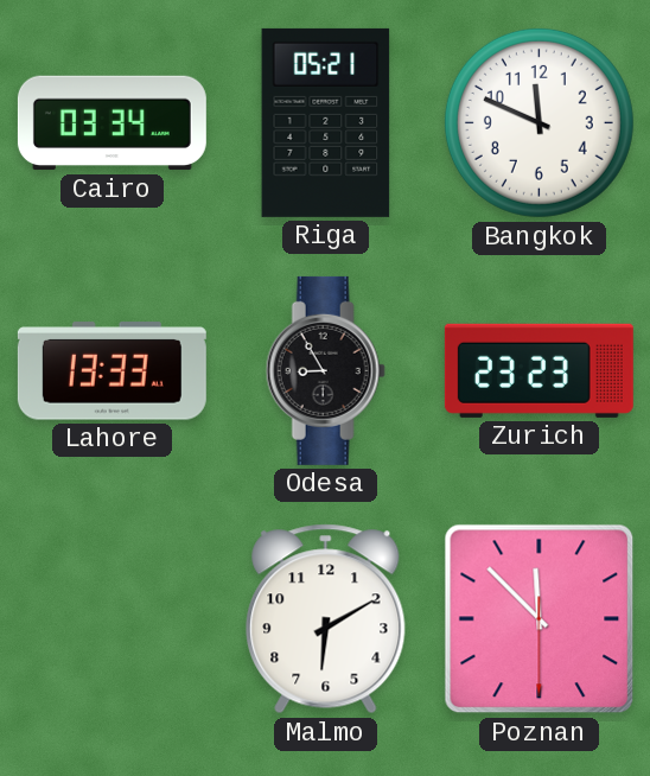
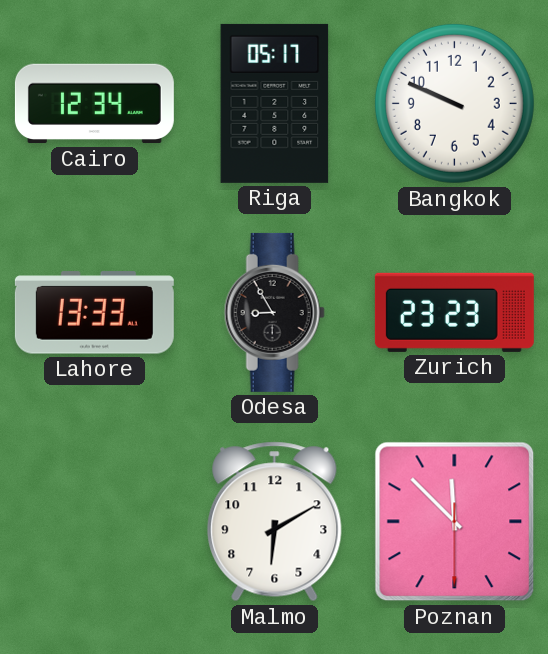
Cairo: 03:34 -> 12:34 (94, 104)
Riga: 05:21 -> 05:17 (275, 103)
Bangkok: 11:49 -> 9:49 (454, 103)
